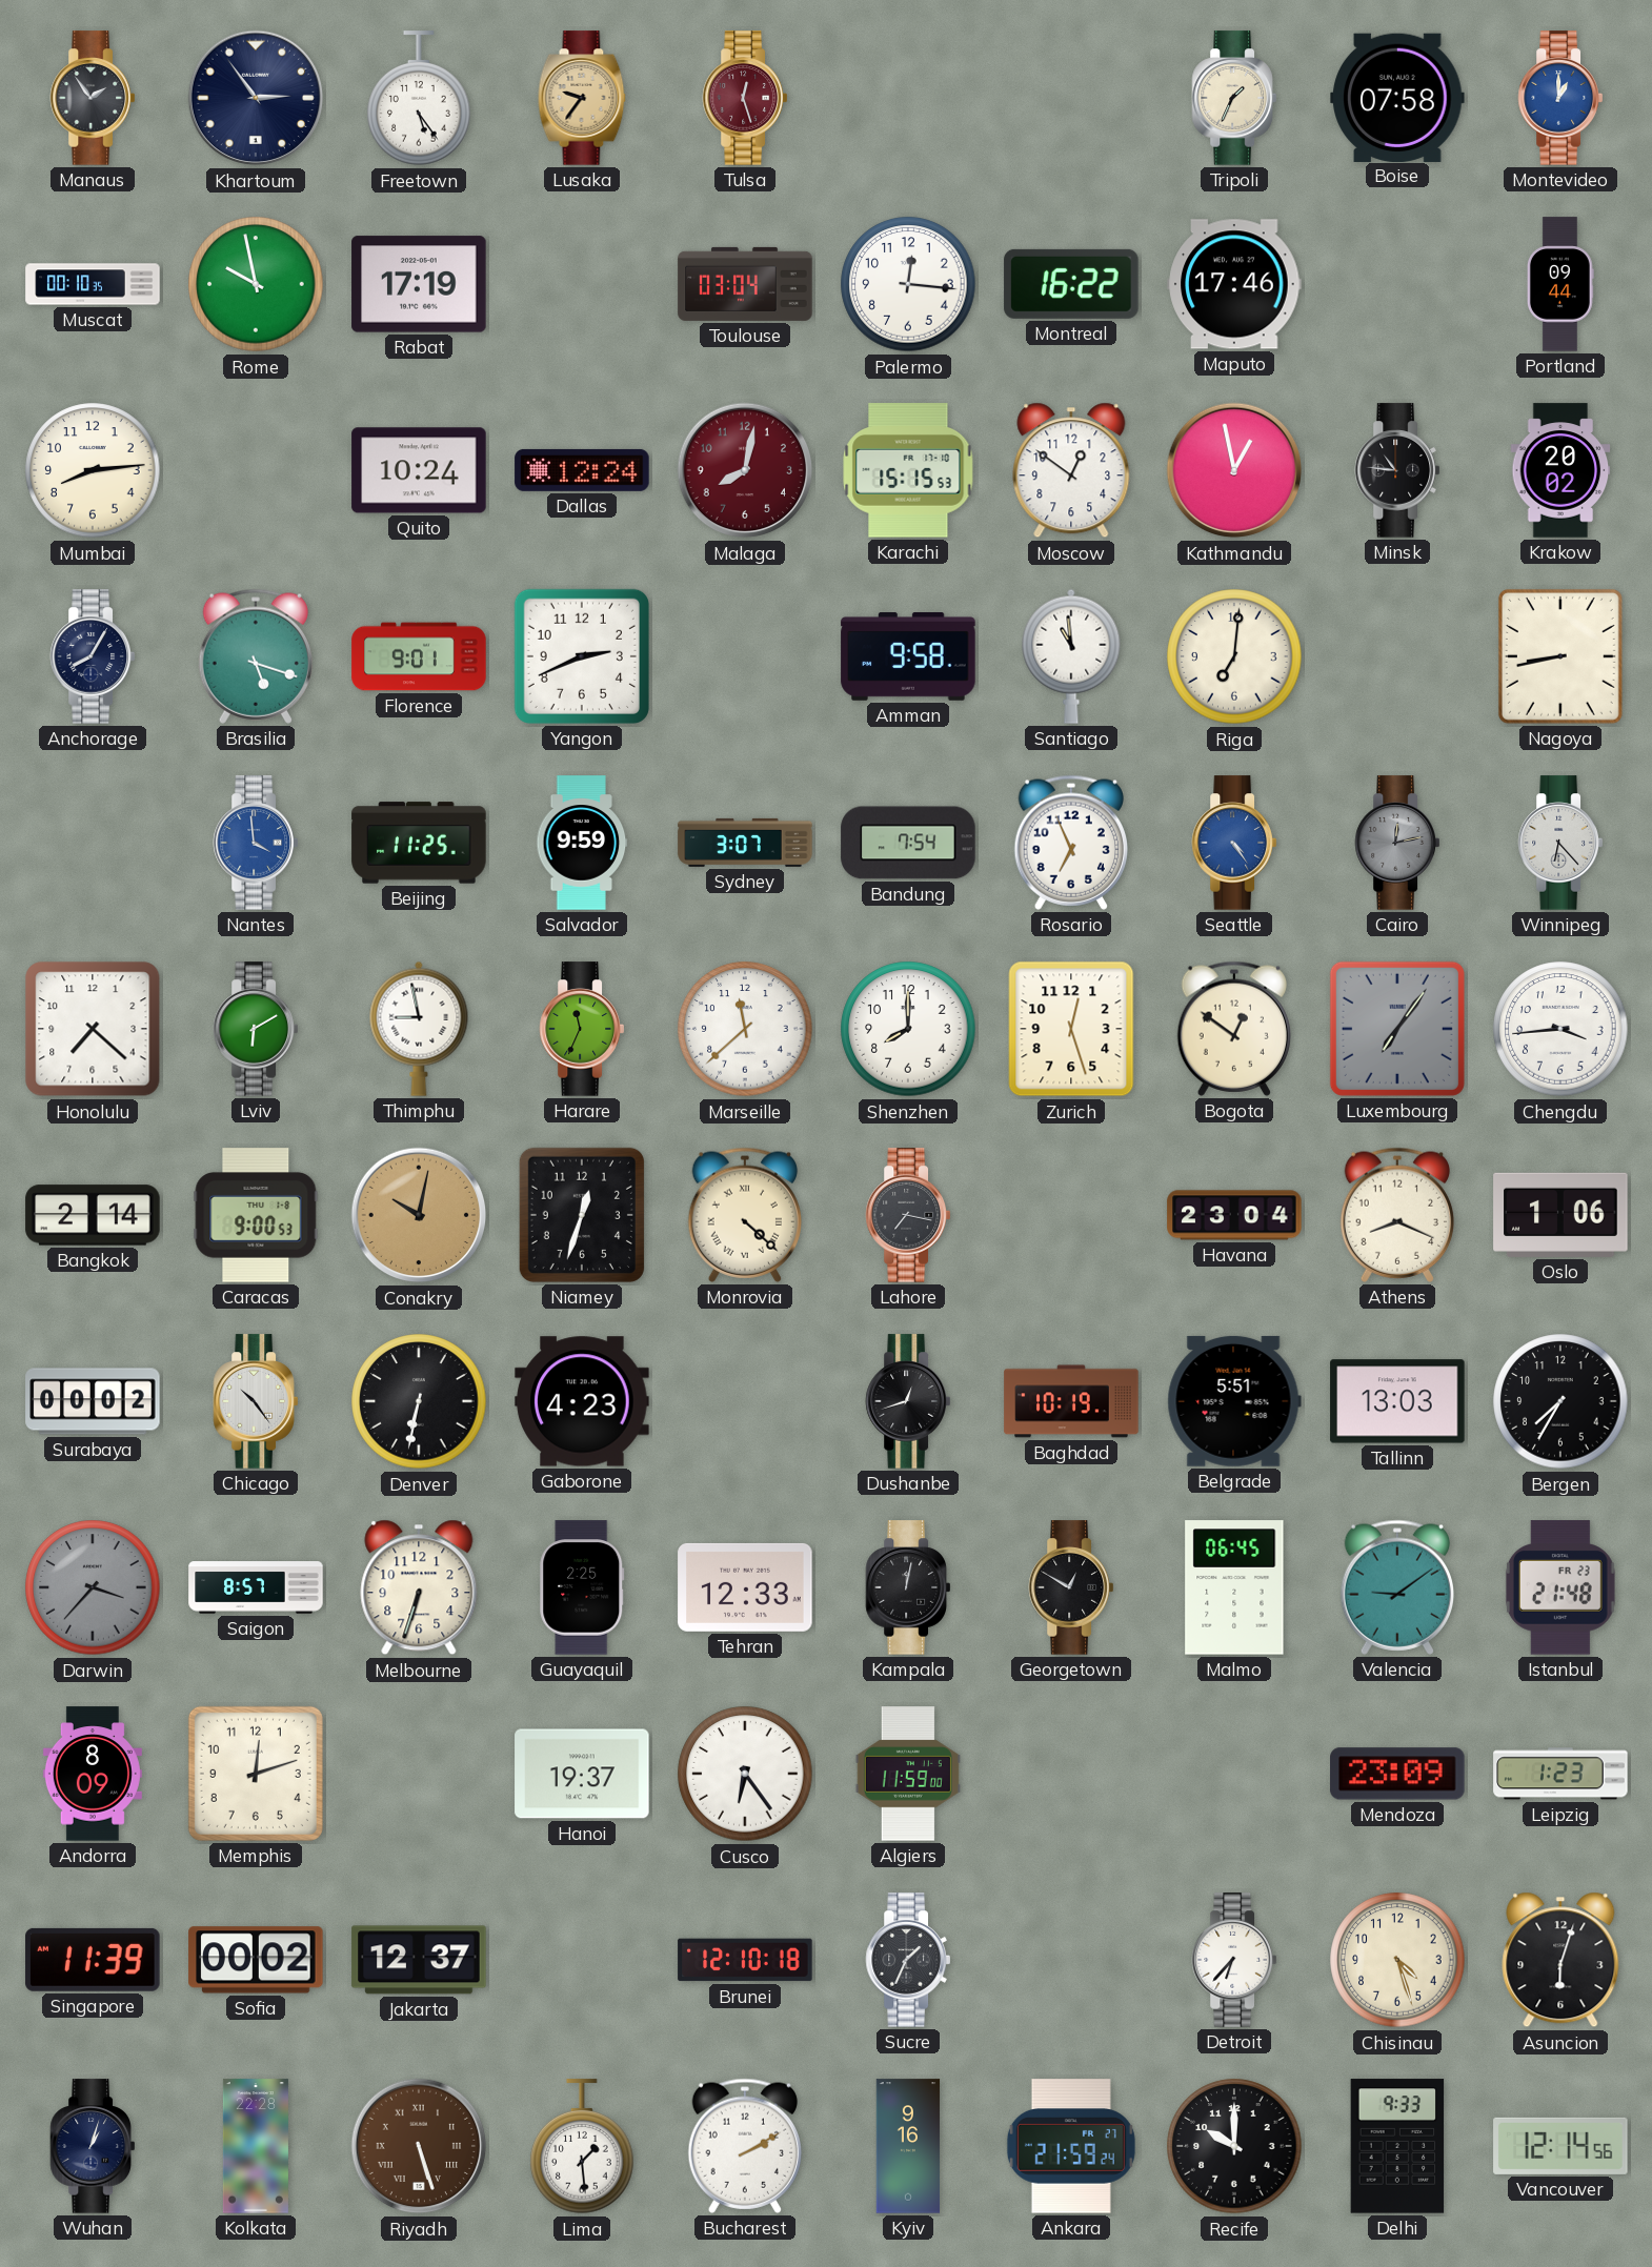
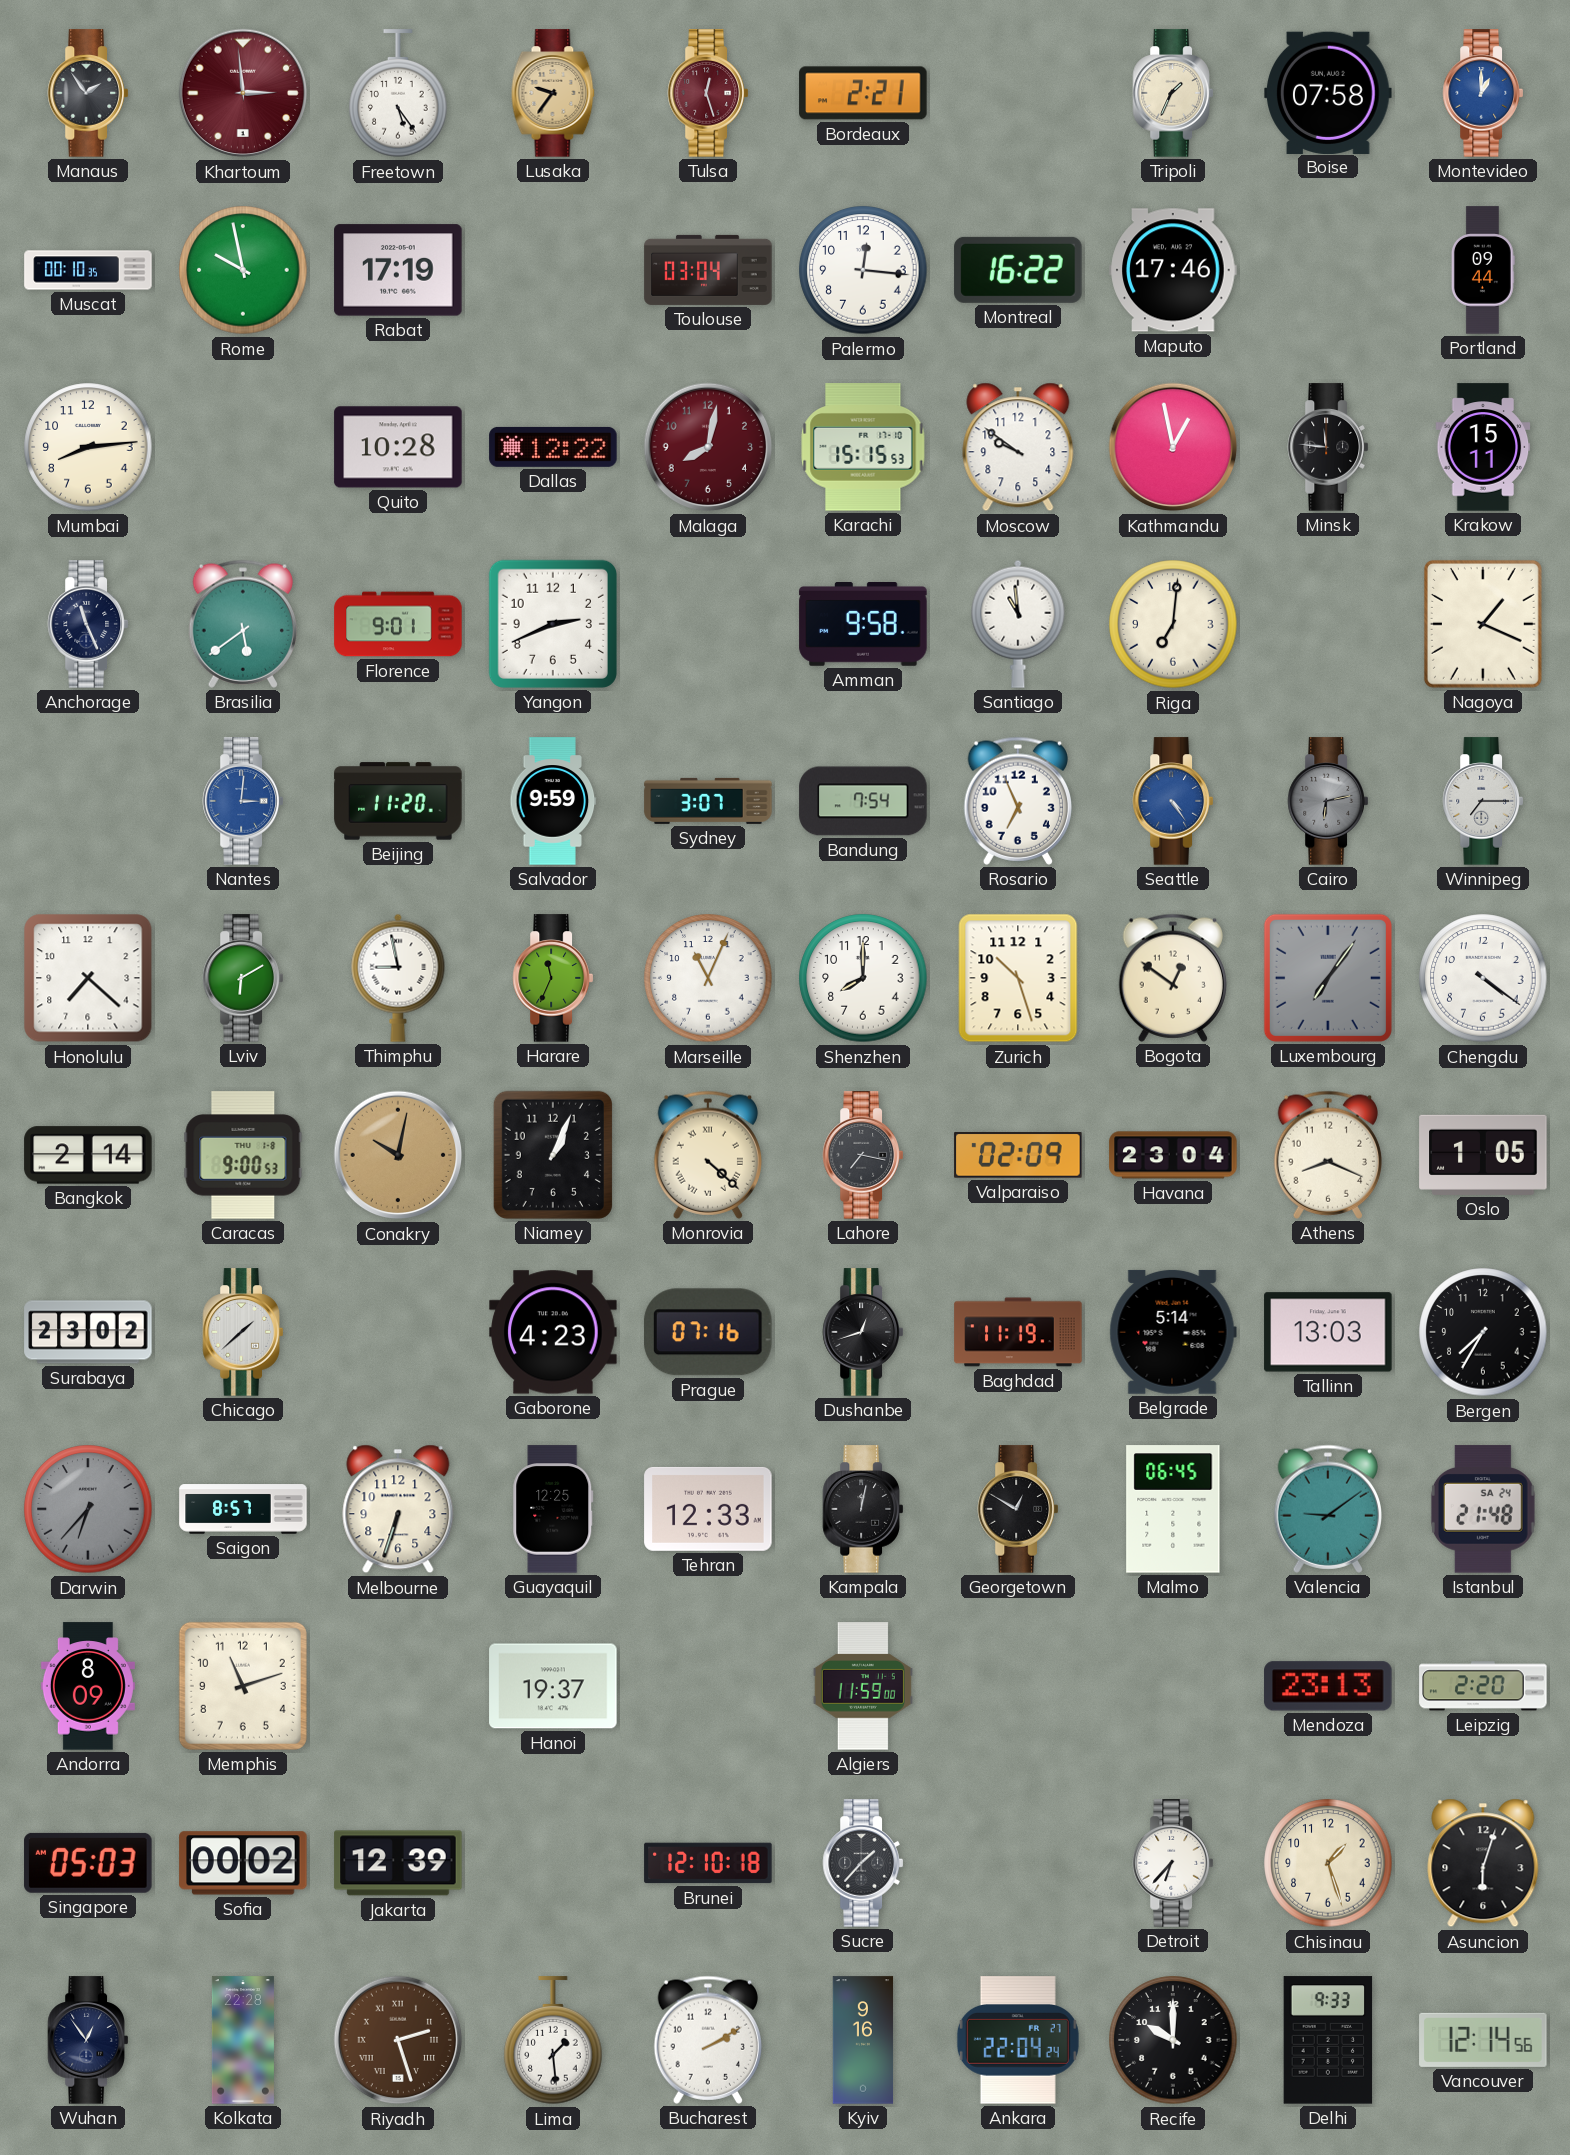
Khartoum: 2:54 -> 2:59 (243, 93)
Khartoum dial: navy -> burgundy (243, 93)
Bordeaux: none -> 2:21 (863, 93)
Quito: 10:24 -> 10:28 (398, 447)
Dallas: 12:24 -> 12:22 (553, 447)
Moscow: 12:51 -> 9:51 (1018, 447)
Minsk: 10:46 -> 11:46 (1327, 447)
Krakow: 20:02 -> 15:11 (1483, 447)
Anchorage: 8:05 -> 11:26 (87, 624)
Brasilia: 5:18 -> 5:39 (242, 624)
Nagoya: 8:43 -> 1:19 (1483, 624)
Nantes: 3:59 -> 3:01 (242, 801)
Beijing: 11:25 -> 11:20 (398, 801)
Cairo: 12:13 -> 6:13 (1327, 801)
Winnipeg: 6:23 -> 7:15 (1482, 801)
Marseille: 11:38 -> 11:04 (708, 978)
Zurich: 12:27 -> 10:27 (1018, 978)
Chengdu: 3:44 -> 4:21 (1483, 978)
Niamey: 12:33 -> 1:04 (553, 1155)
Valparaiso: none -> 02:09 (1018, 1155)
Oslo: 1:06 -> 1:05 (1483, 1155)
Surabaya: 00:02 -> 23:02 (88, 1332)
Chicago: 10:24 -> 1:38 (242, 1332)
Denver: 6:32 -> none (419, 1401)
Prague: none -> 07:16 (708, 1332)
Baghdad: 10:19 -> 11:19 (1018, 1332)
Belgrade: 5:51 -> 5:14 (1173, 1332)
Darwin: 3:37 -> 6:37 (88, 1509)
Guayaquil: 2:25 -> 12:25 (553, 1509)
Istanbul date: FR 23 -> SA 24 (1483, 1509)
Memphis: 12:12 -> 11:12 (243, 1686)
Cusco: 6:24 -> none (745, 1774)
Mendoza: 23:09 -> 23:13 (1328, 1686)
Leipzig: 1:23 -> 2:20 (1483, 1686)
Singapore: 11:39 -> 05:03 (88, 1863)
Jakarta: 12:37 -> 12:39 (398, 1863)
Sucre: 1:34 -> 1:37 (862, 1863)
Chisinau: 4:27 -> 1:27 (1328, 1863)
Wuhan: 1:03 -> 12:54 (87, 2040)
Riyadh: 5:27 -> 2:27 (398, 2040)
Ankara: 21:59 -> 22:04 (1018, 2040)
